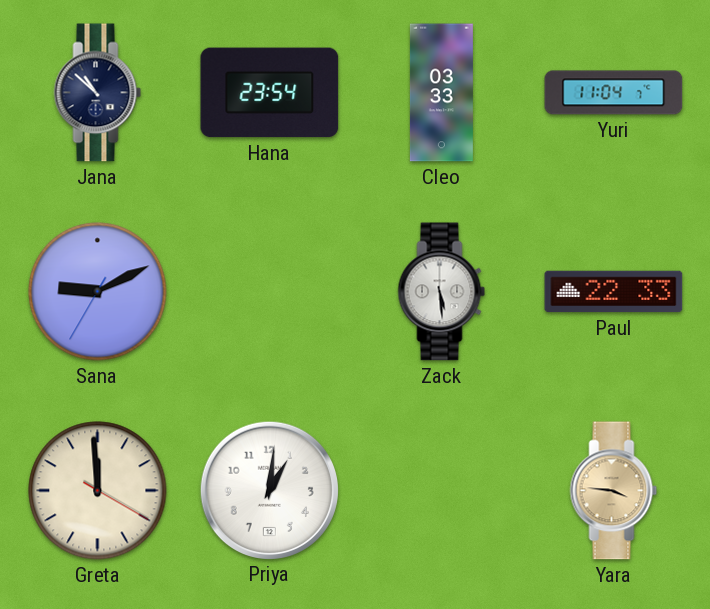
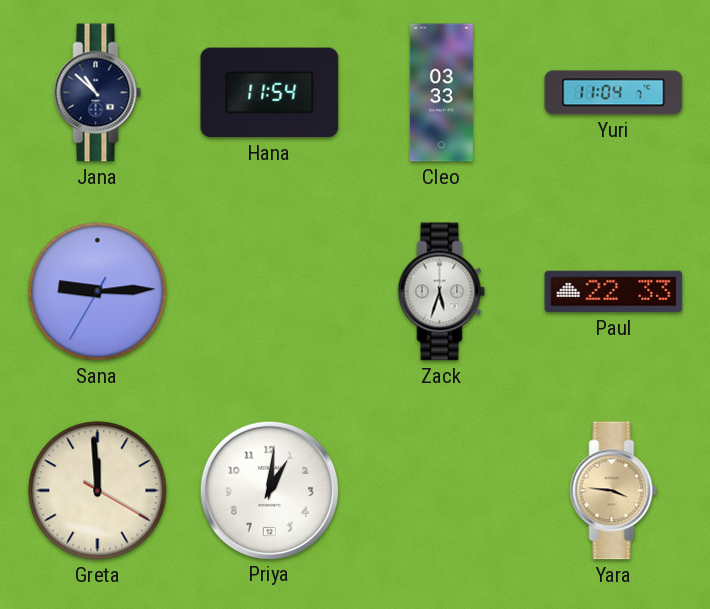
Hana: 23:54 -> 11:54 (270, 93)
Sana: 9:10 -> 9:14 (98, 292)
Zack: 5:29 -> 5:33 (442, 292)
